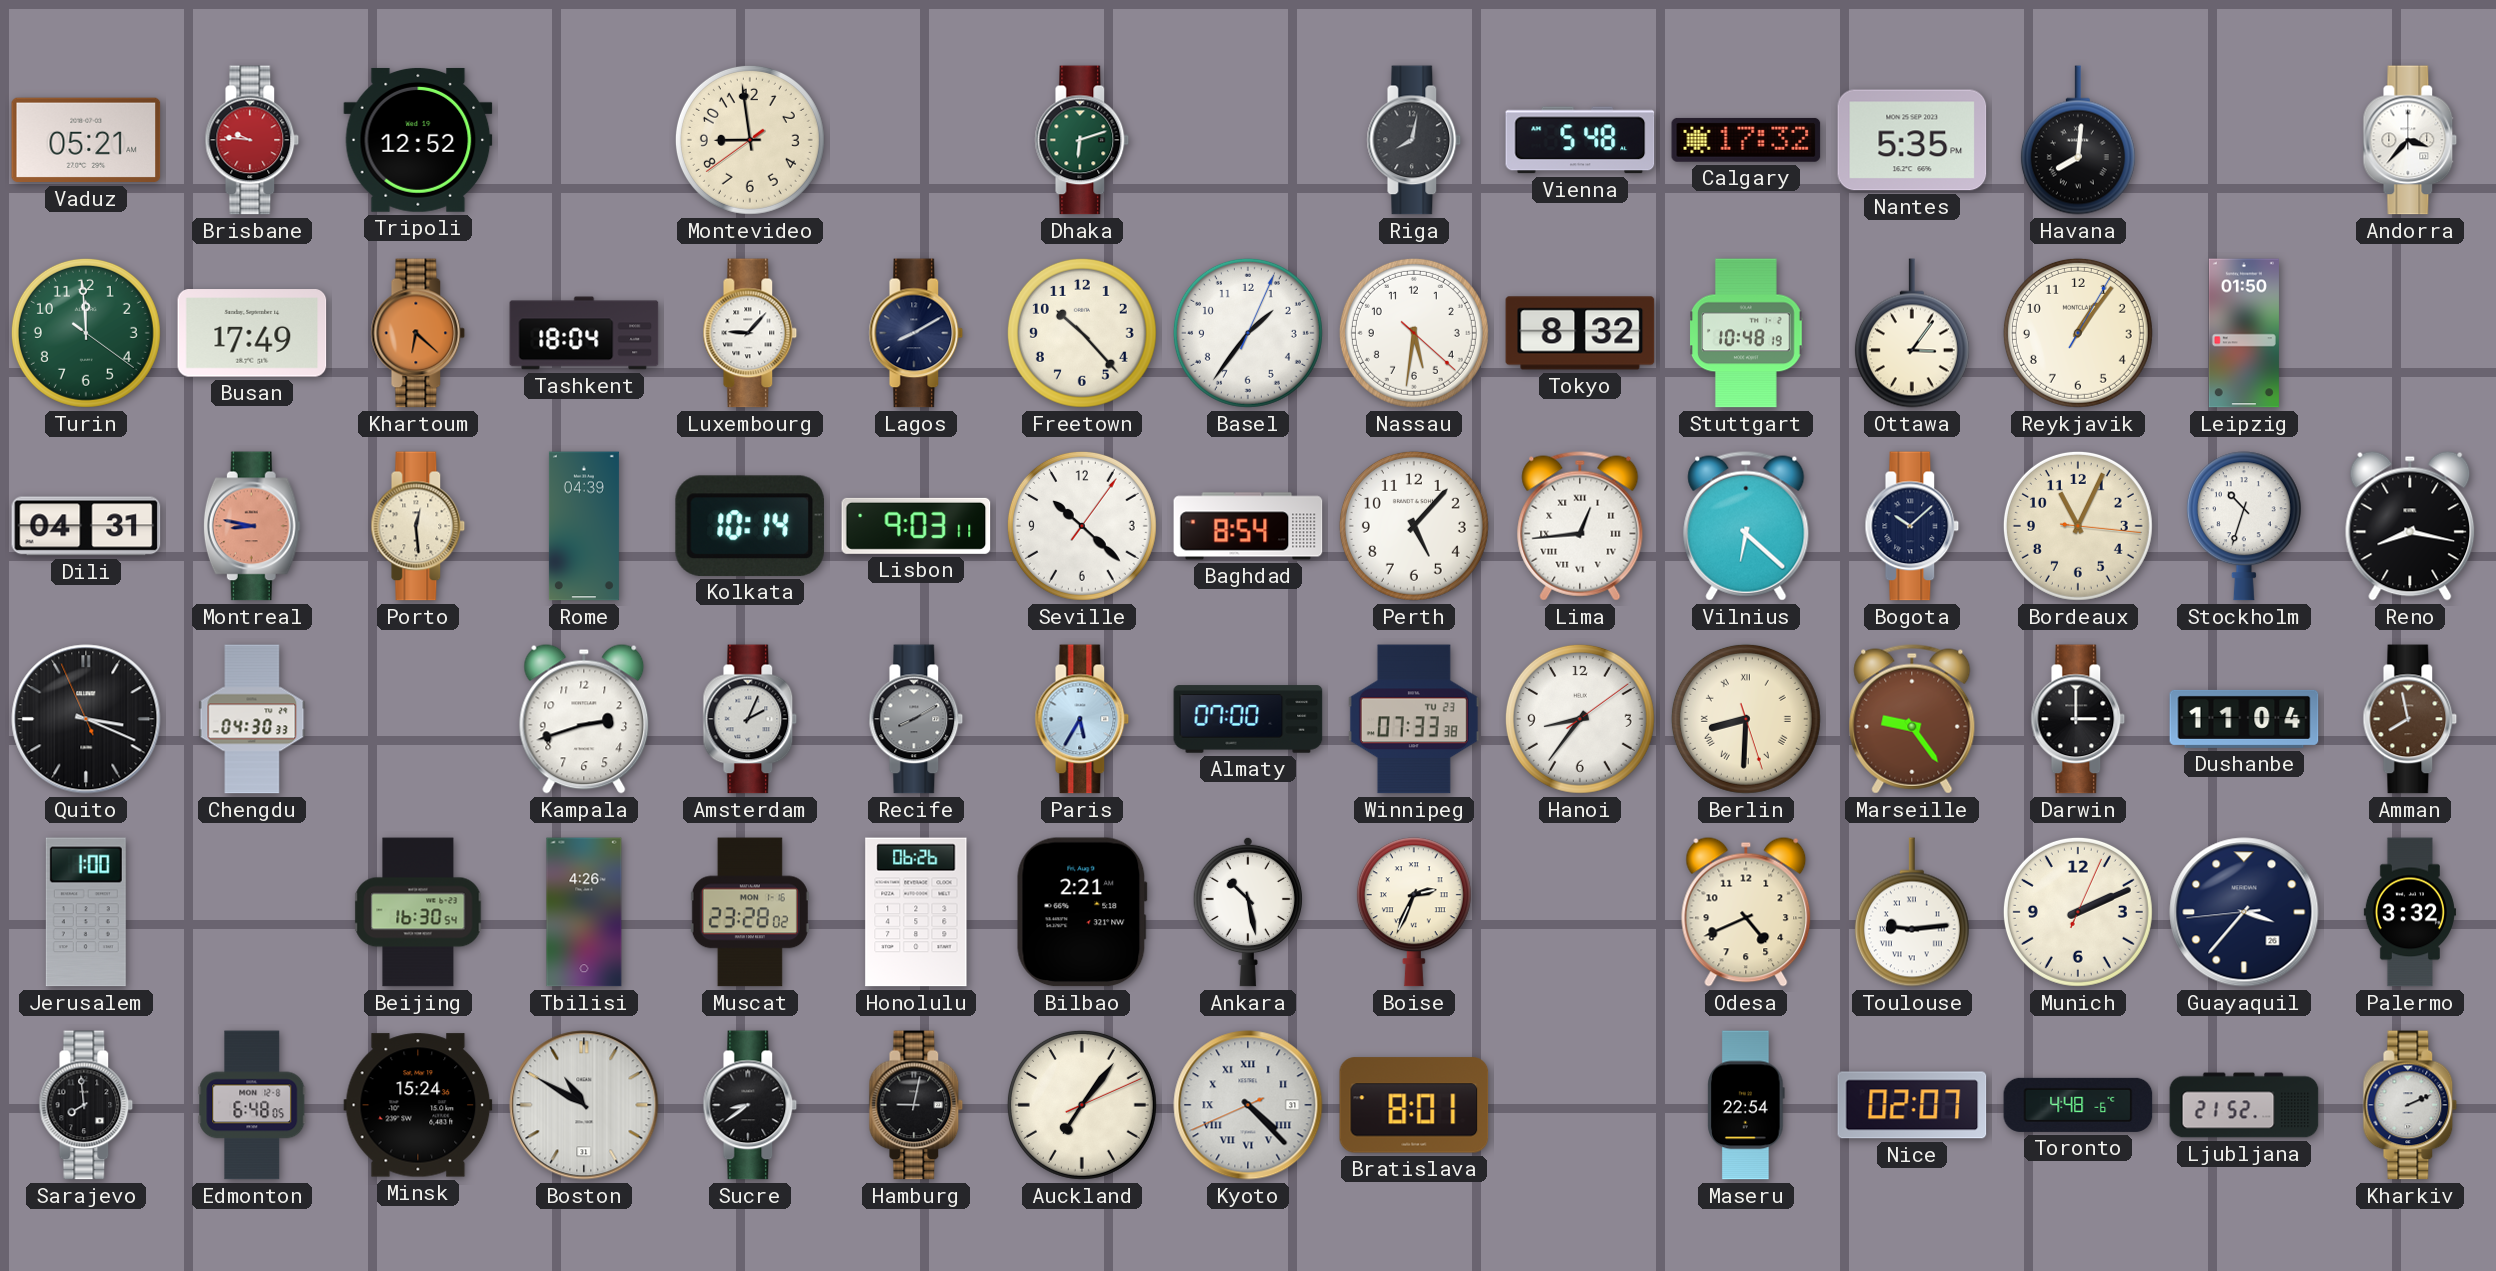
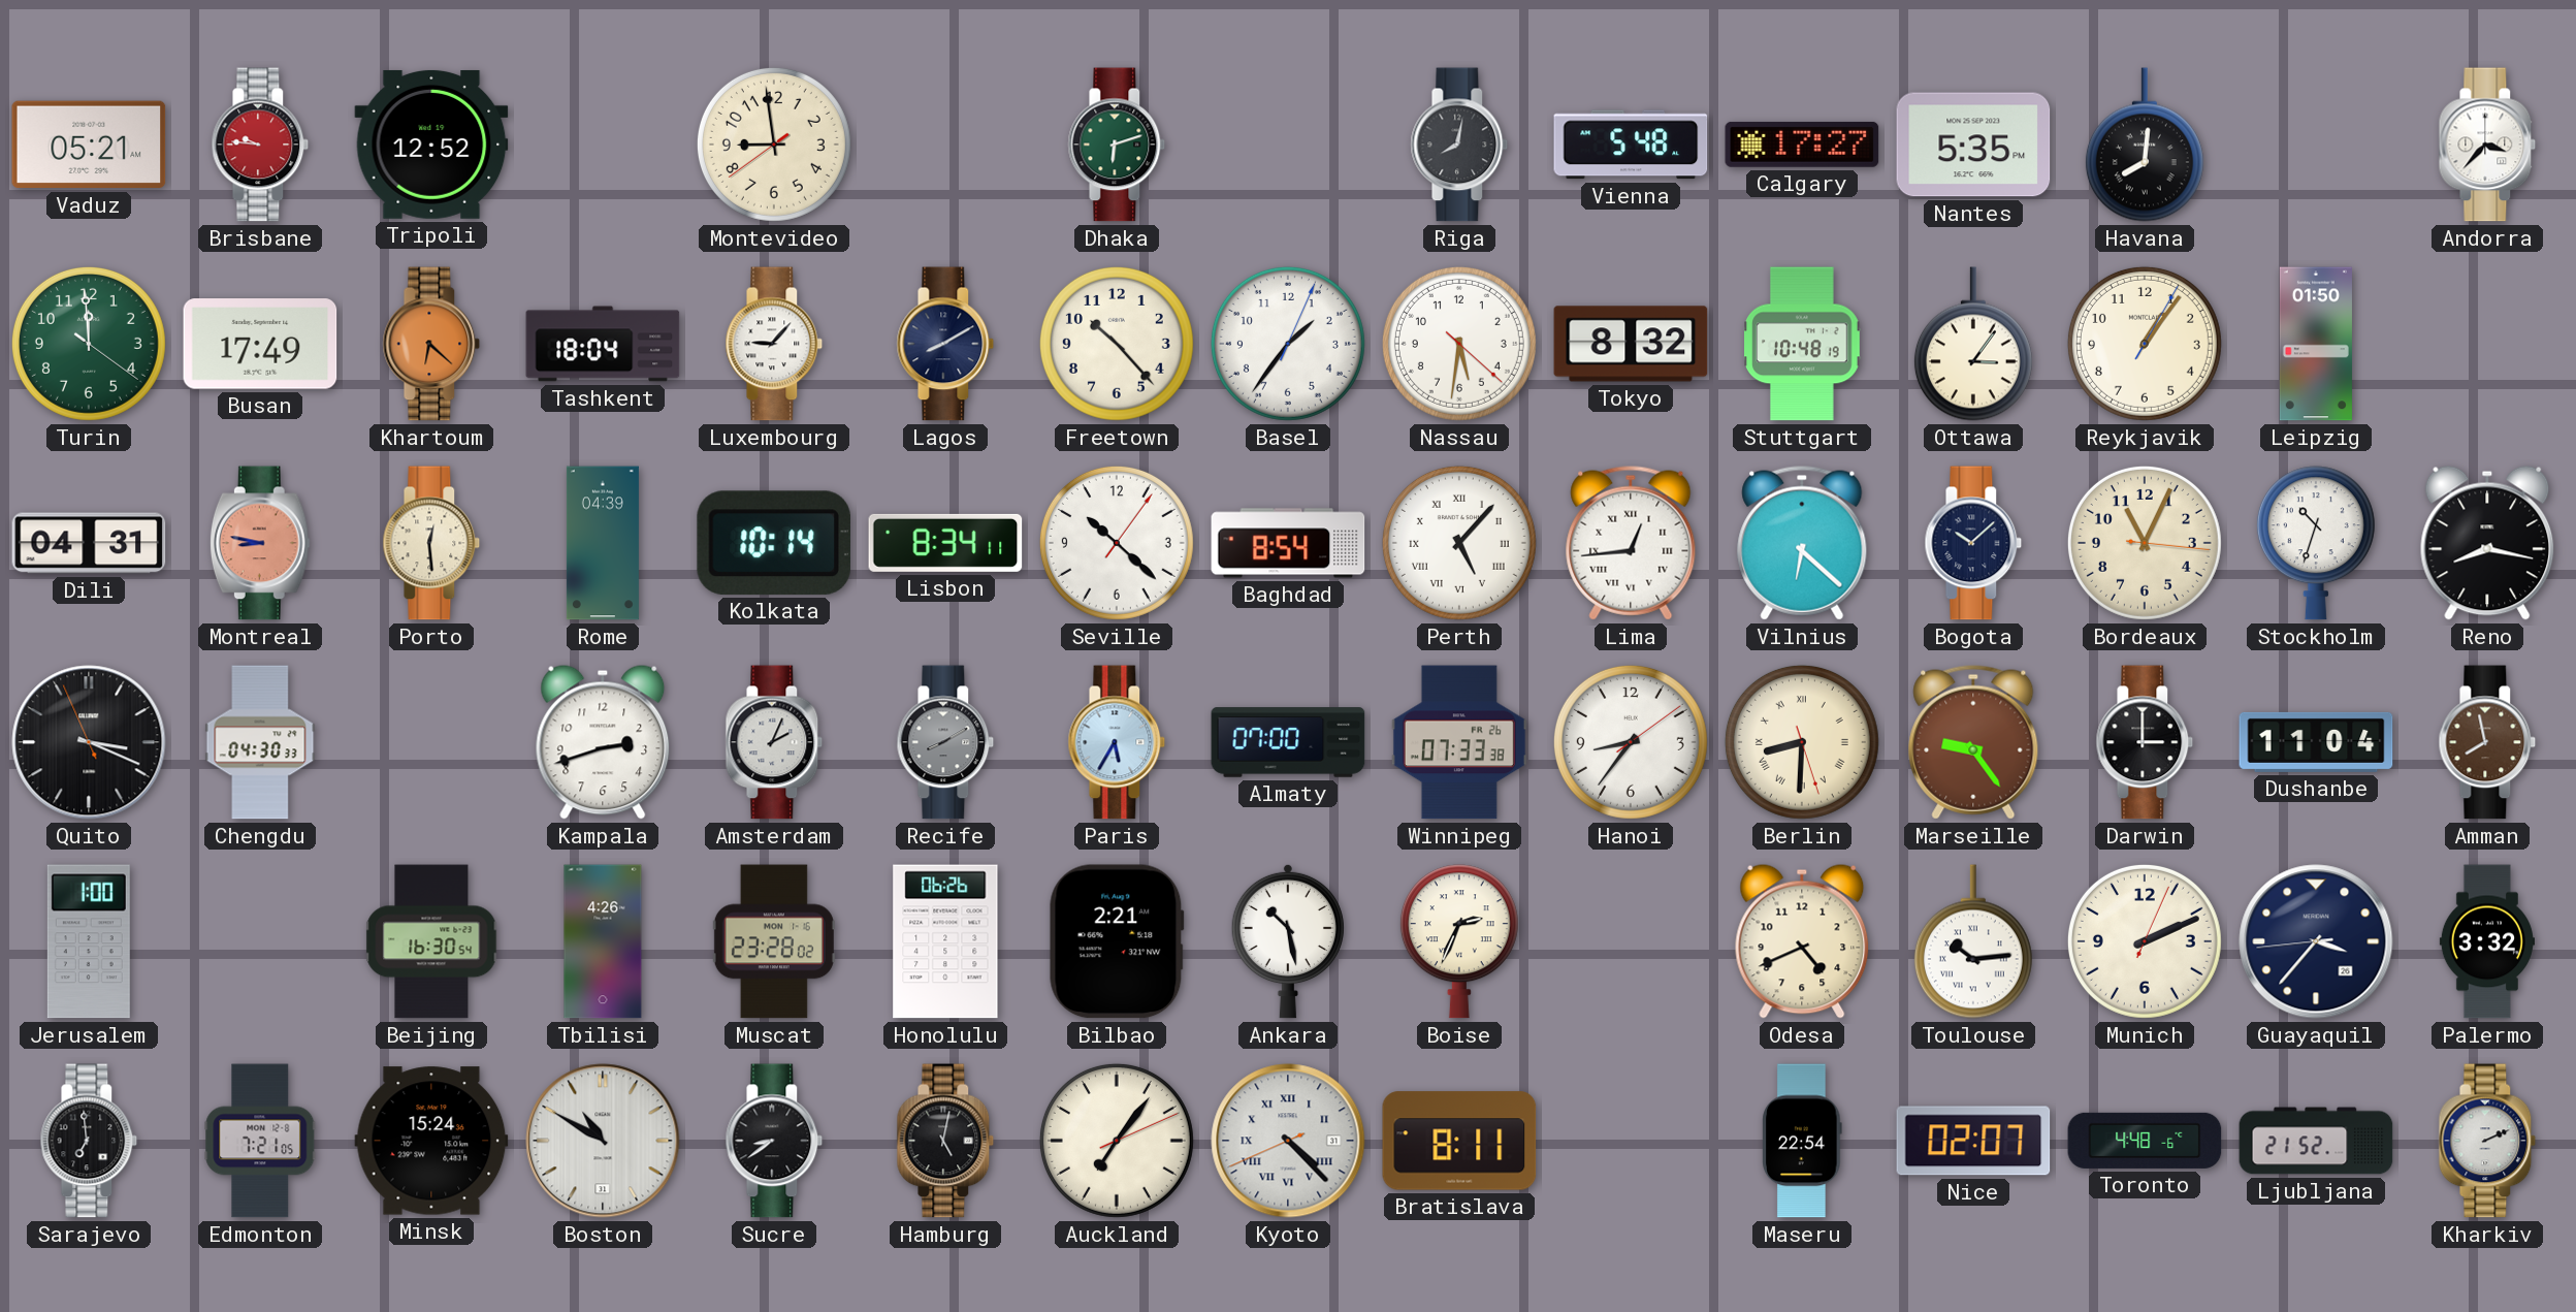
Calgary: 17:32 -> 17:27 (1802, 145)
Lisbon: 9:03 -> 8:34 (945, 543)
Perth numerals: Arabic -> Roman (1459, 543)
Winnipeg date: TU 23 -> FR 26 (1459, 742)
Toulouse: 9:14 -> 10:14 (1973, 941)
Sarajevo: 7:59 -> 6:59 (89, 1141)
Edmonton: 6:48 -> 7:21 (260, 1141)
Hamburg: 9:02 -> 5:02 (945, 1141)
Bratislava: 8:01 -> 8:11 (1459, 1141)
